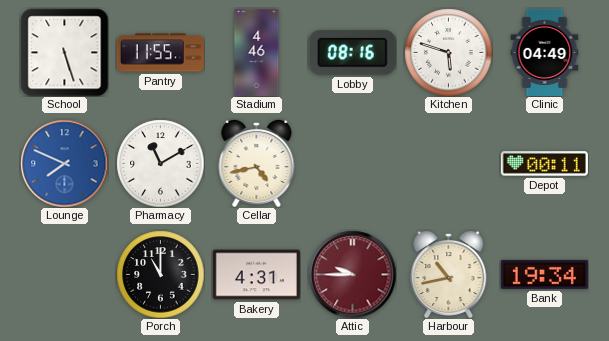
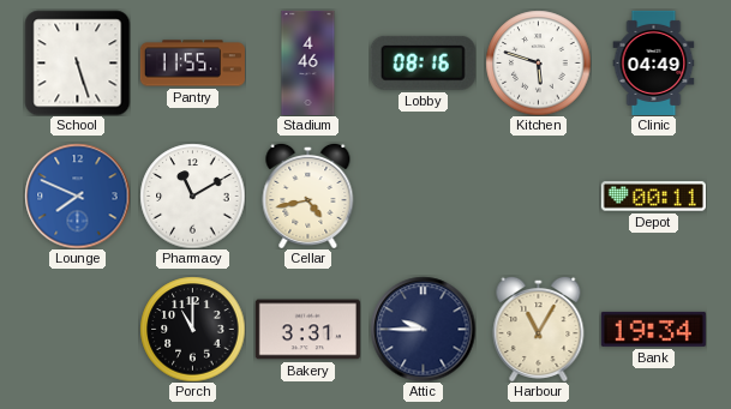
Bakery: 4:31 -> 3:31 (307, 330)
Attic dial: burgundy -> navy (423, 329)
Harbour: 10:43 -> 11:05 (539, 329)
